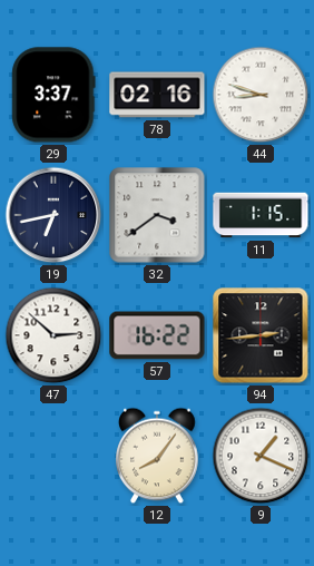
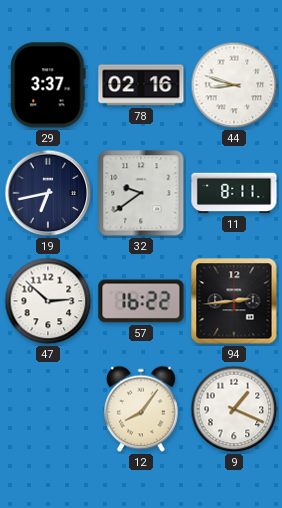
32: 3:39 -> 9:39 (141, 193)
11: 1:15 -> 8:11 (234, 193)
